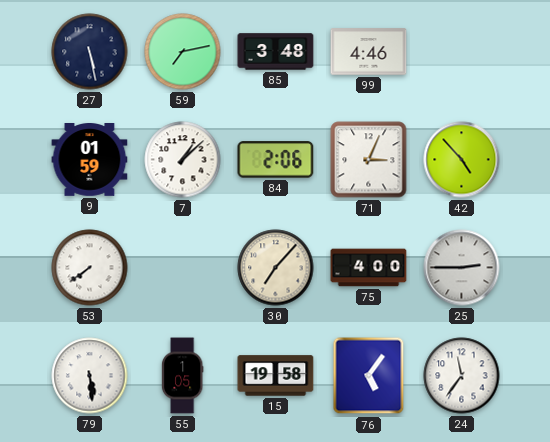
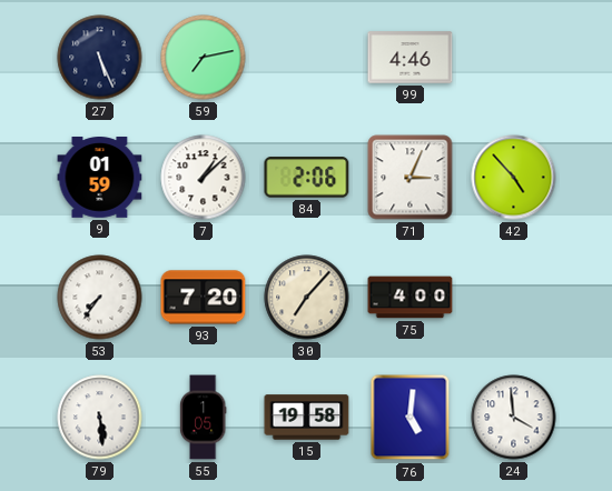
27: 5:28 -> 5:26 (100, 58)
85: 3:48 -> none (276, 52)
53: 7:39 -> 7:36 (100, 298)
93: none -> 7:20 (204, 298)
25: 2:45 -> none (462, 268)
76: 5:06 -> 5:01 (411, 418)
24: 11:36 -> 3:59 (514, 418)
